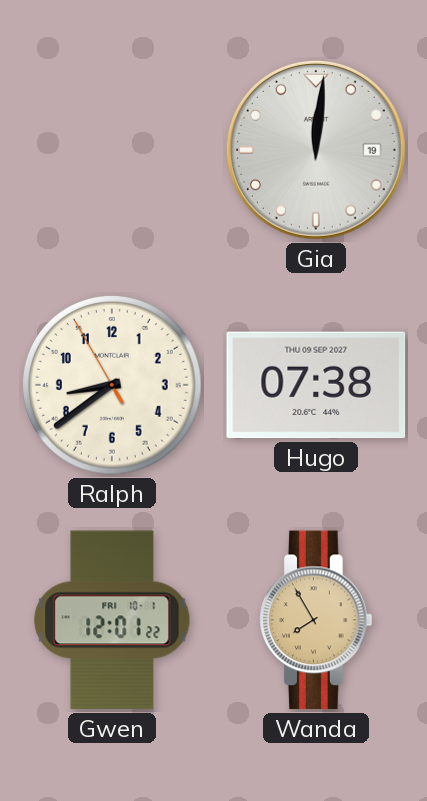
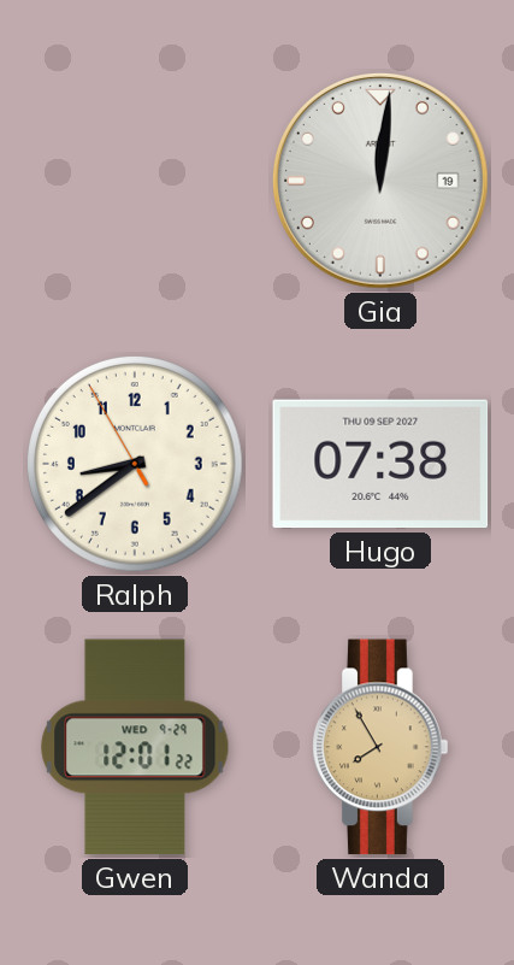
Gwen date: FRI 10-1 -> WED 9-29 (135, 747)
